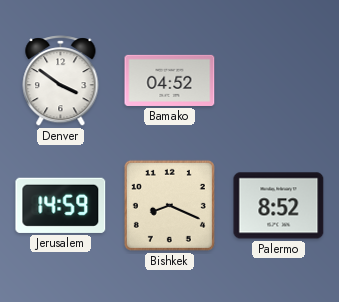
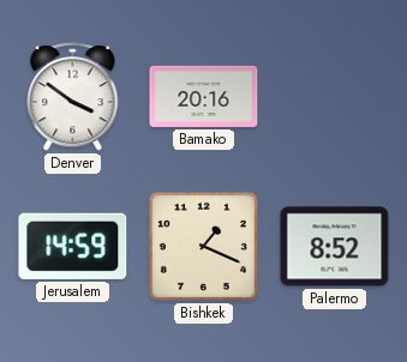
Bamako: 04:52 -> 20:16 (204, 96)
Bishkek: 8:19 -> 1:19 (203, 246)
